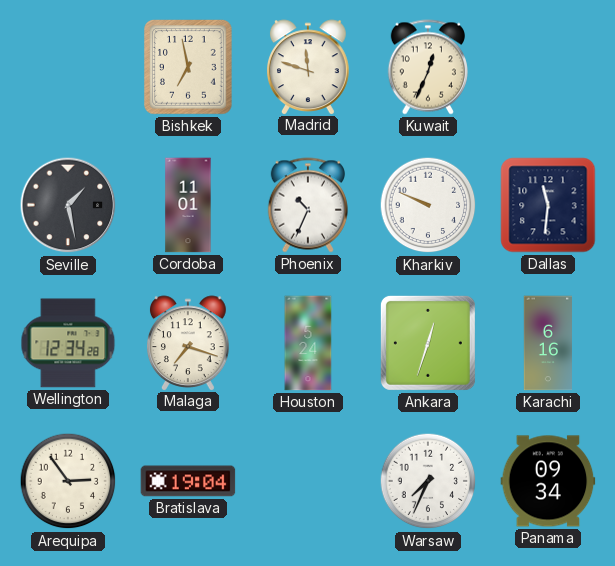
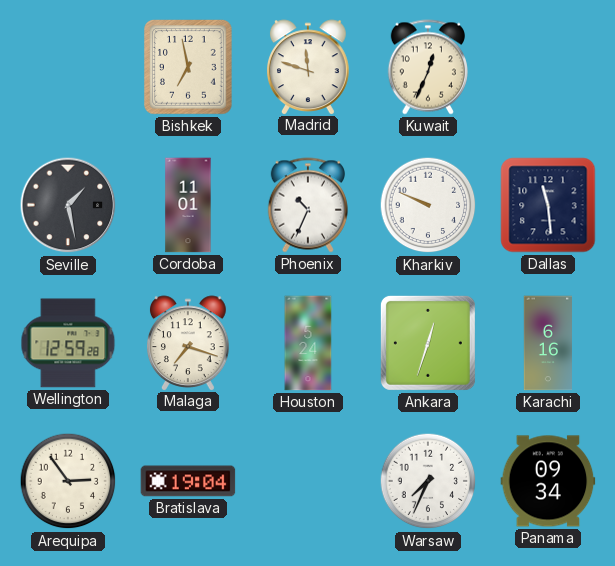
Dallas: 11:31 -> 11:29 (548, 205)
Wellington: 12:34 -> 12:59 (68, 343)
